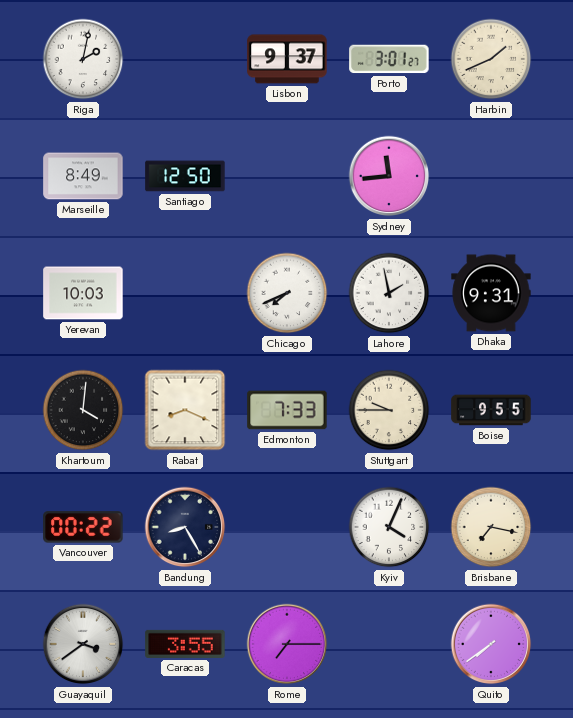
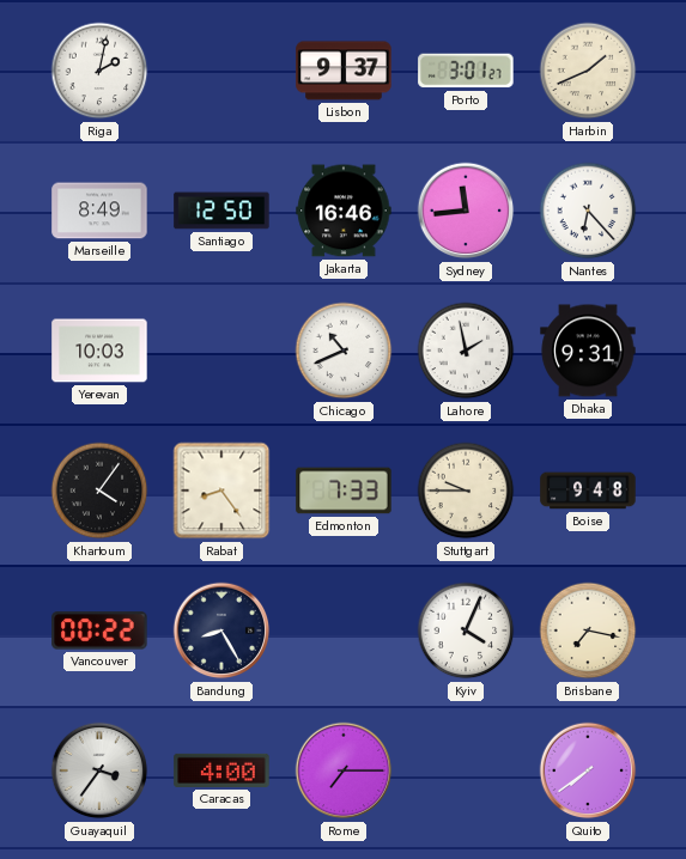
Jakarta: none -> 16:46 (344, 211)
Nantes: none -> 6:23 (588, 211)
Chicago: 7:41 -> 10:41 (344, 351)
Khartoum: 4:01 -> 4:06 (99, 491)
Rabat: 8:19 -> 8:24 (221, 491)
Boise: 9:55 -> 9:48 (588, 491)
Guayaquil: 3:39 -> 3:36 (99, 770)
Caracas: 3:55 -> 4:00 (221, 770)
